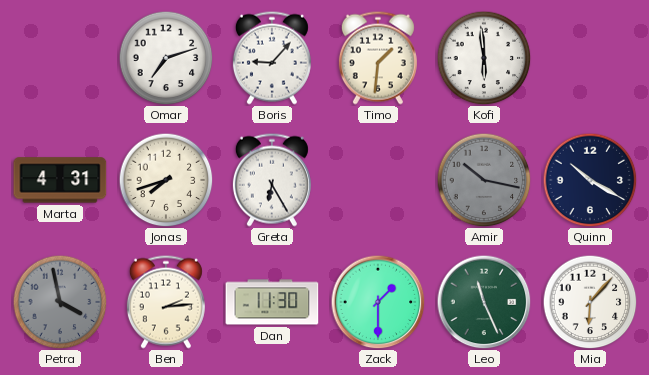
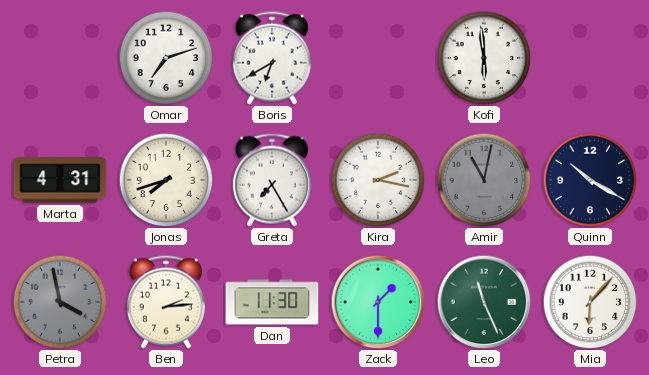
Boris: 9:07 -> 6:40 (272, 58)
Timo: 1:31 -> none (378, 58)
Greta: 6:25 -> 7:25 (272, 180)
Kira: none -> 2:17 (378, 180)
Amir: 10:17 -> 11:02 (484, 180)
